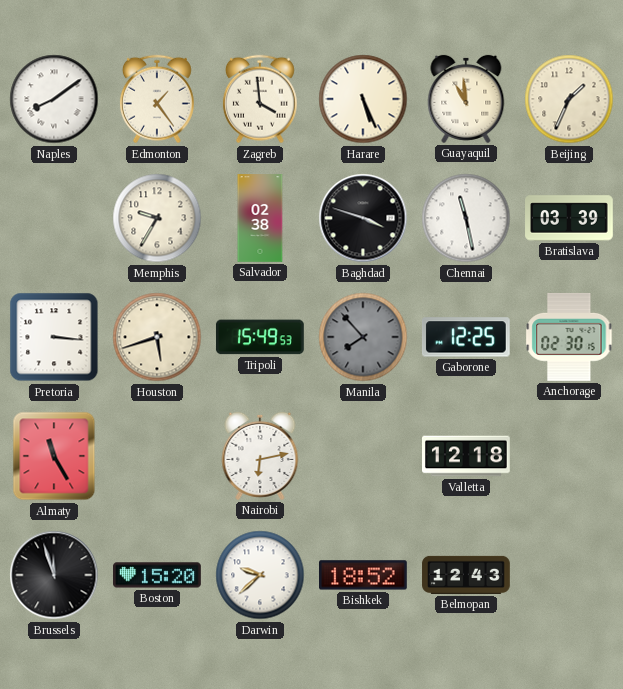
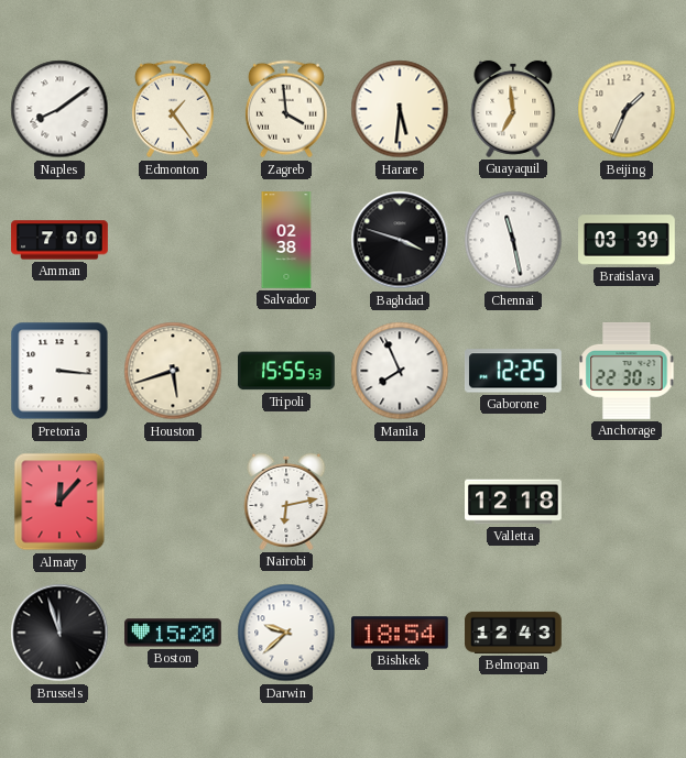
Harare: 5:26 -> 5:31 (400, 109)
Guayaquil: 10:59 -> 6:59 (513, 109)
Amman: none -> 7:00 (59, 240)
Memphis: 9:35 -> none (157, 218)
Tripoli: 15:49 -> 15:55 (286, 371)
Manila: 7:53 -> 7:56 (400, 371)
Manila dial: grey -> white (400, 371)
Anchorage: 02:30 -> 22:30 (627, 371)
Almaty: 11:25 -> 12:07 (59, 502)
Bishkek: 18:52 -> 18:54 (401, 633)
